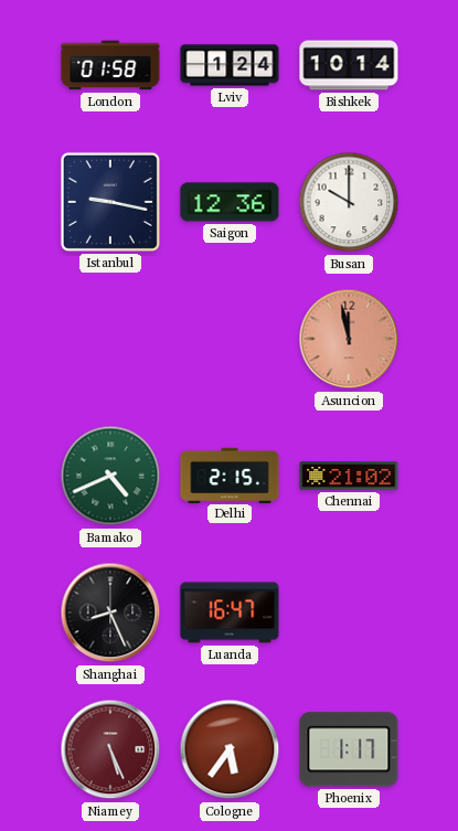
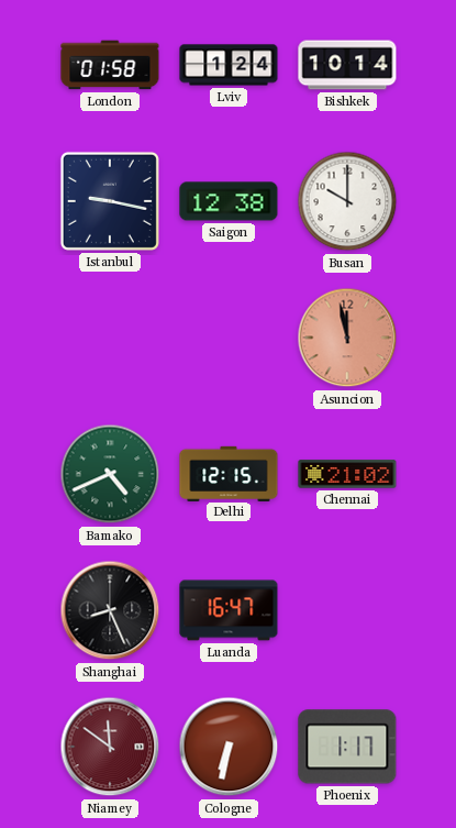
Saigon: 12:36 -> 12:38 (229, 201)
Delhi: 2:15 -> 12:15 (229, 473)
Niamey: 5:26 -> 11:51 (110, 747)
Cologne: 5:36 -> 6:32 (229, 747)
